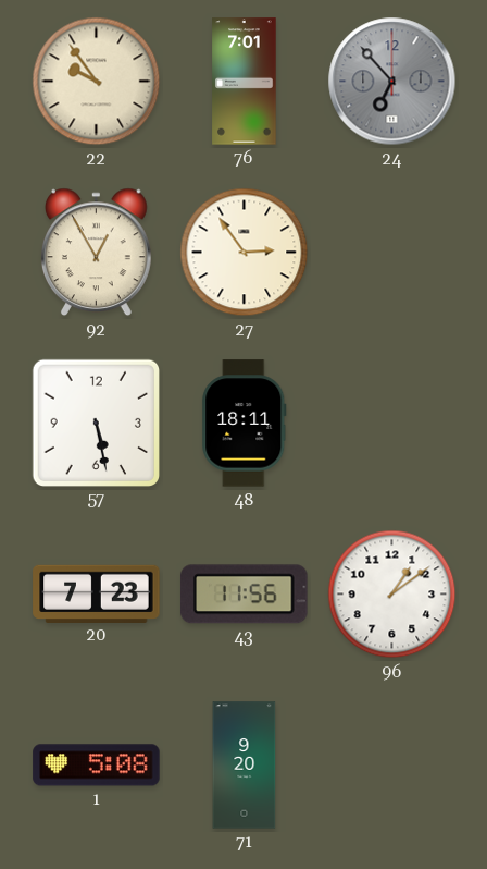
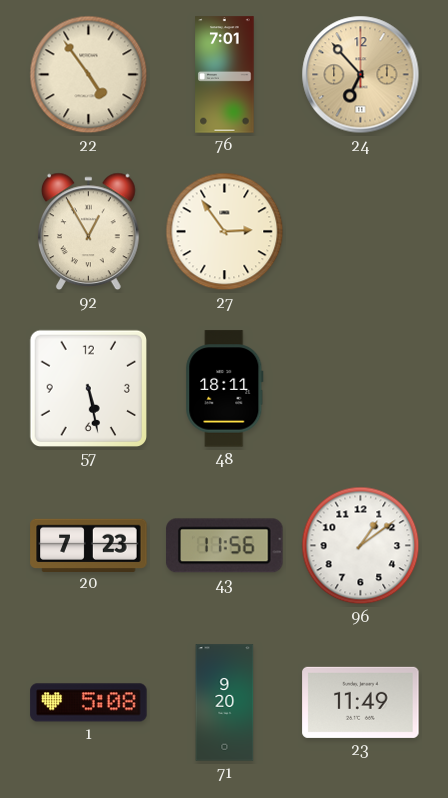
22: 9:54 -> 4:54 (89, 75)
24 dial: grey -> champagne (361, 75)
23: none -> 11:49 (361, 702)
